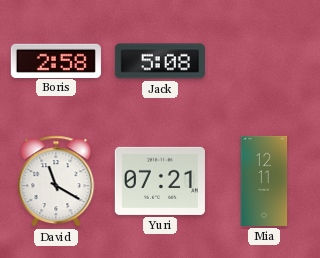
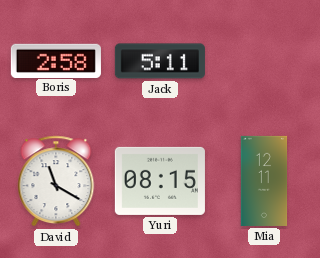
Jack: 5:08 -> 5:11 (160, 61)
Yuri: 07:21 -> 08:15 (160, 181)
